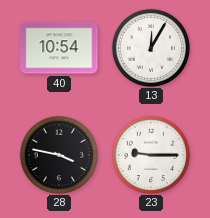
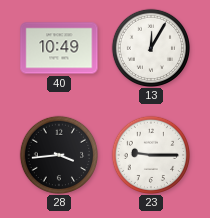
40: 10:54 -> 10:49 (59, 48)
28: 3:47 -> 3:44 (58, 154)
